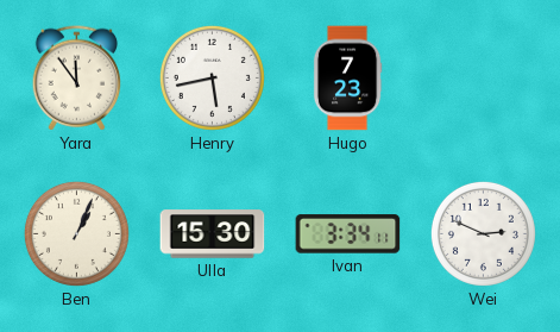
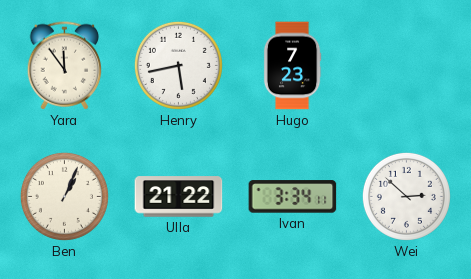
Ulla: 15:30 -> 21:22 (179, 197)
Wei: 2:49 -> 2:52 (406, 196)
